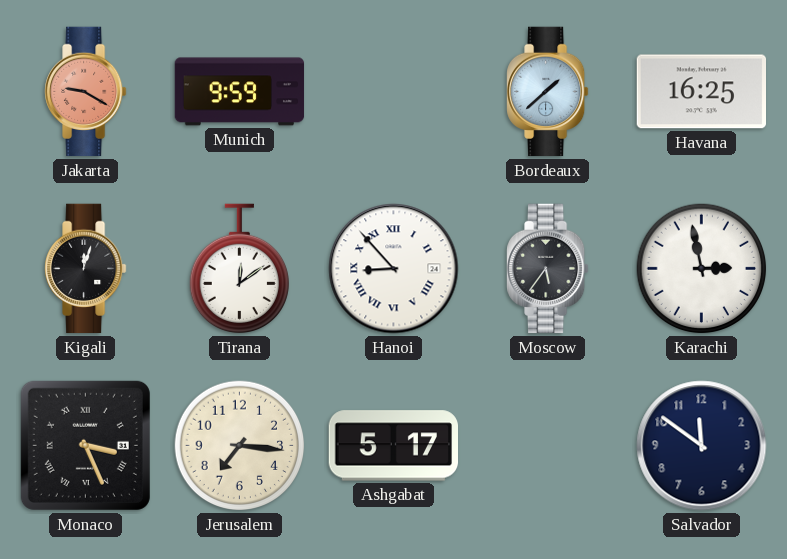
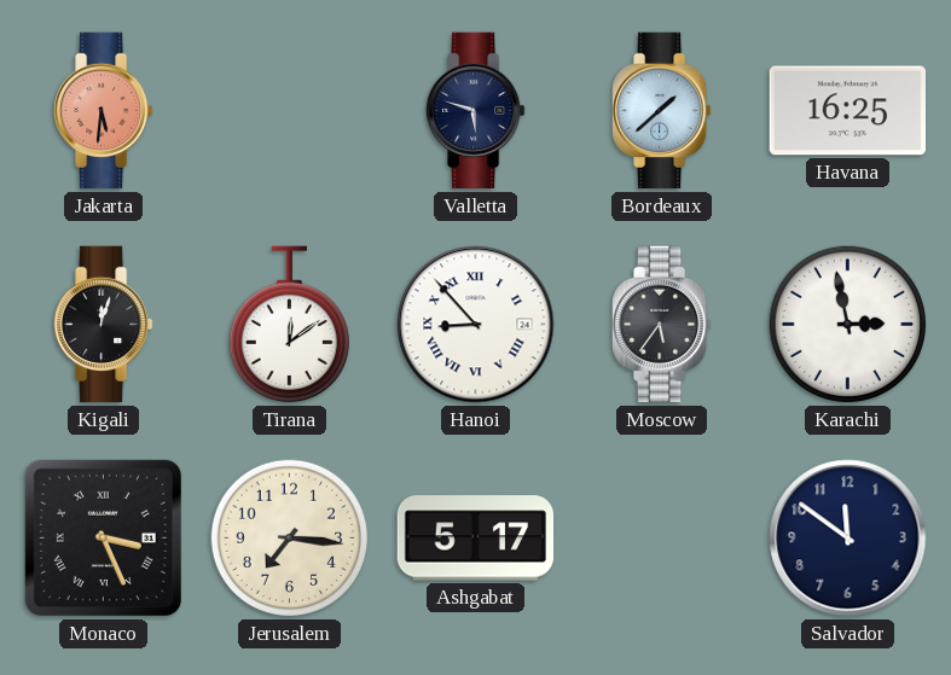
Jakarta: 9:20 -> 5:31 (104, 111)
Munich: 9:59 -> none (240, 92)
Valletta: none -> 5:48 (476, 111)
